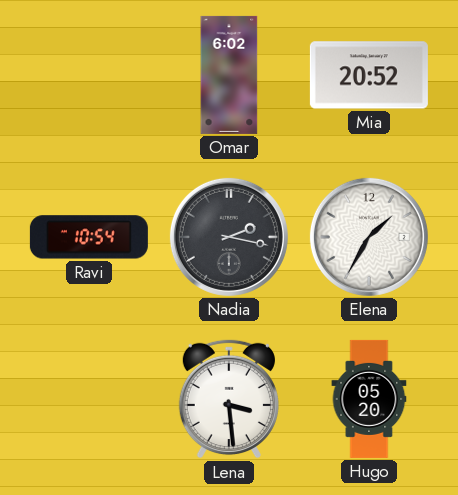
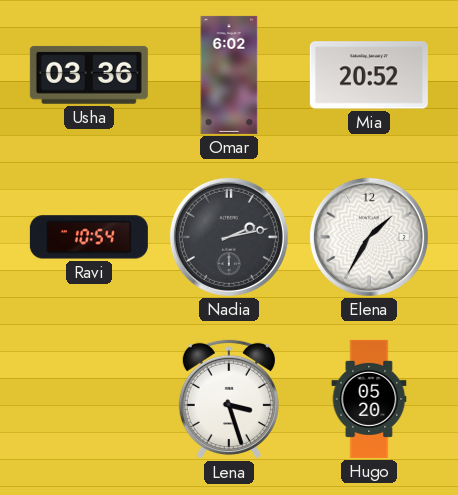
Usha: none -> 03:36 (89, 75)
Nadia: 2:17 -> 2:13 (229, 237)
Lena: 3:29 -> 3:27 (229, 399)
